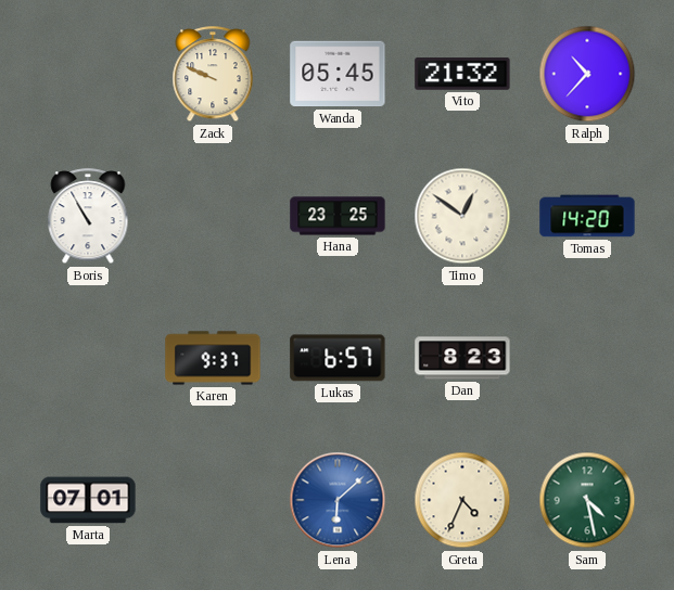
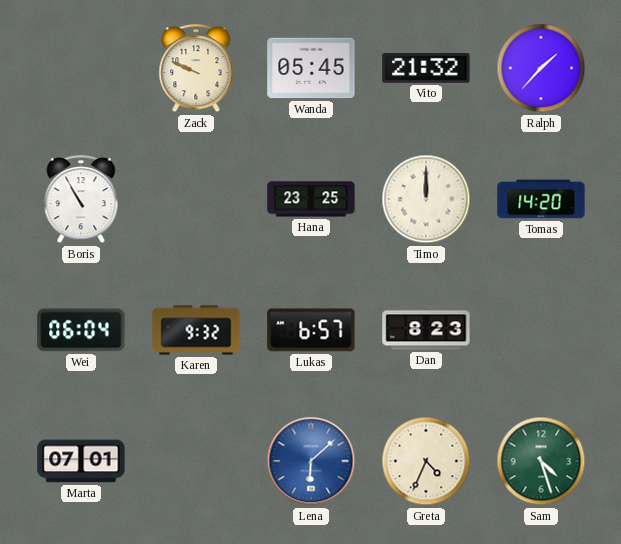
Ralph: 10:37 -> 1:37 (541, 68)
Timo: 12:51 -> 12:00 (426, 199)
Wei: none -> 06:04 (81, 330)
Karen: 9:37 -> 9:32 (196, 330)
Sam: 4:28 -> 4:27 (541, 461)
